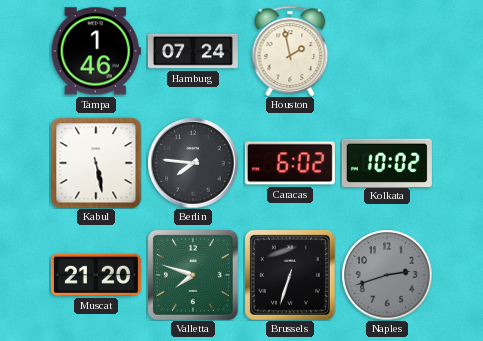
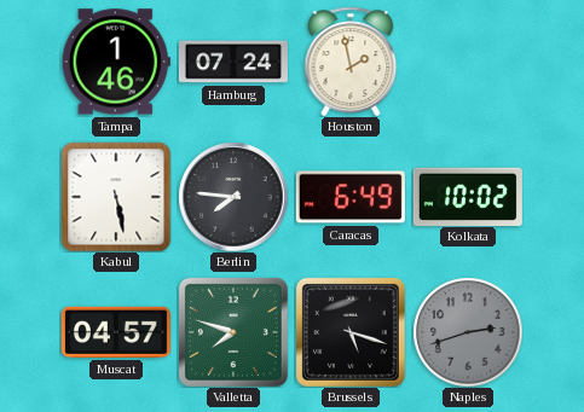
Caracas: 6:02 -> 6:49 (351, 197)
Muscat: 21:20 -> 04:57 (116, 332)
Brussels: 6:33 -> 5:18 (351, 332)
